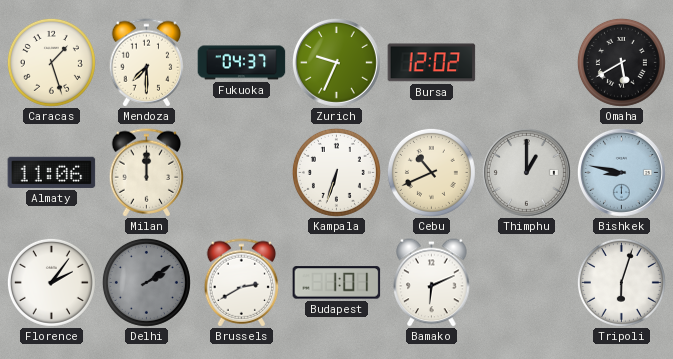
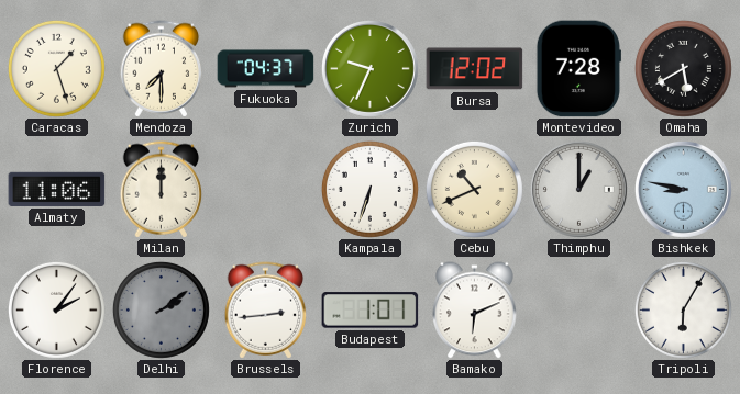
Montevideo: none -> 7:28 (578, 69)
Brussels: 2:40 -> 2:44 (266, 311)
Tripoli: 6:03 -> 6:05 (683, 309)
